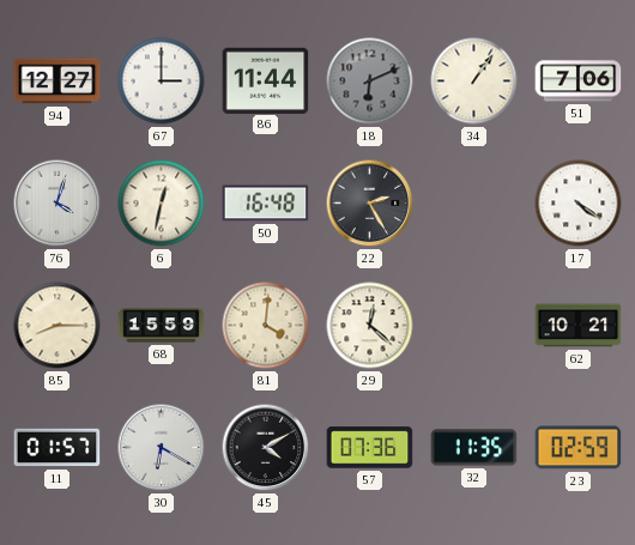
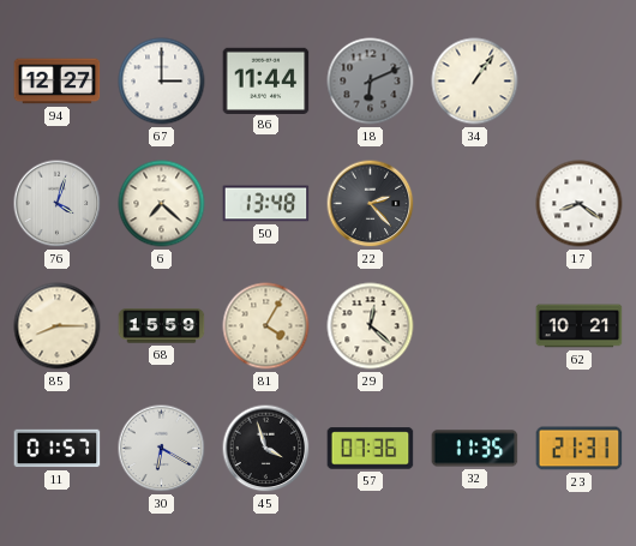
51: 7:06 -> none (579, 81)
6: 12:32 -> 7:22 (162, 204)
50: 16:48 -> 13:48 (266, 204)
22: 2:25 -> 2:23 (371, 204)
17: 4:21 -> 8:21 (580, 204)
81: 4:01 -> 4:05 (266, 326)
45: 4:10 -> 3:57 (266, 449)
23: 02:59 -> 21:31 (580, 449)
